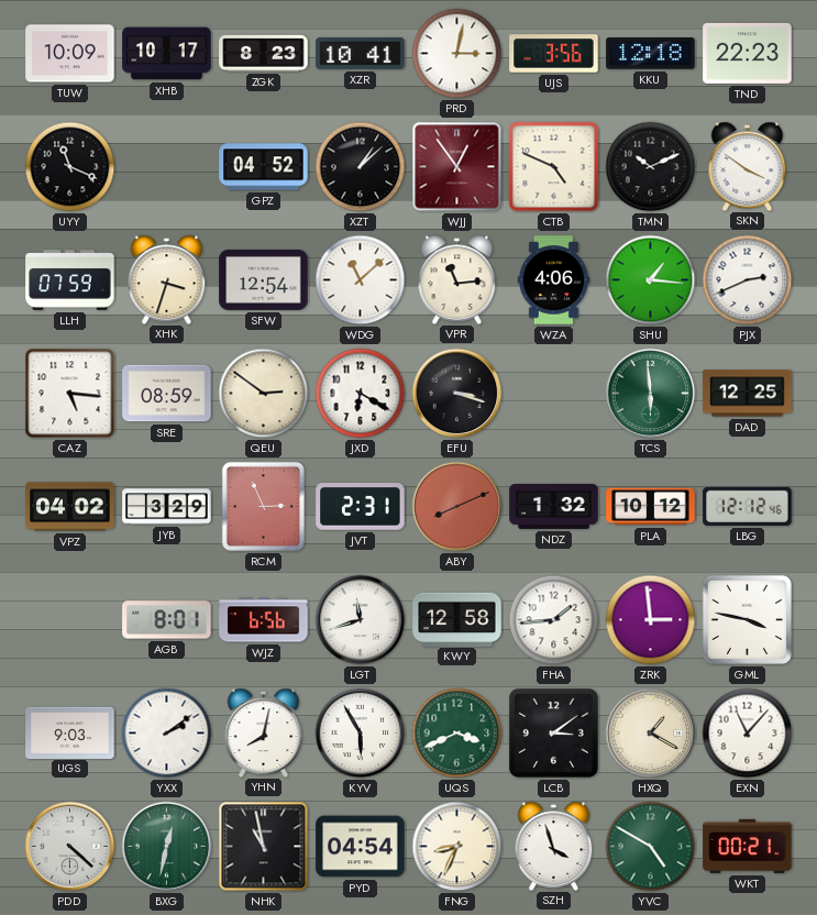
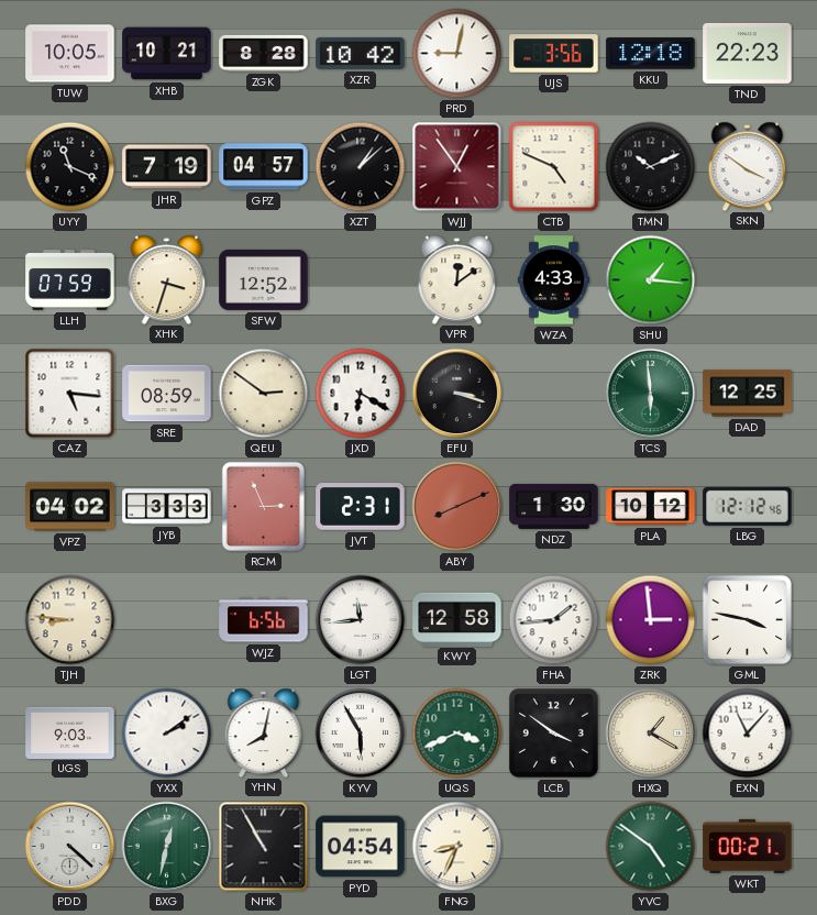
TUW: 10:09 -> 10:05 (70, 54)
XHB: 10:17 -> 10:21 (167, 54)
ZGK: 8:23 -> 8:28 (264, 53)
XZR: 10:41 -> 10:42 (361, 53)
PRD: 3:02 -> 9:02 (457, 54)
JHR: none -> 7:19 (167, 167)
GPZ: 04:52 -> 04:57 (264, 167)
SFW: 12:54 -> 12:52 (264, 279)
WDG: 11:08 -> none (361, 280)
VPR: 11:14 -> 12:09 (457, 279)
WZA: 4:06 -> 4:33 (553, 280)
PJX: 2:41 -> none (748, 280)
JYB: 3:29 -> 3:33 (167, 507)
NDZ: 1:32 -> 1:30 (554, 506)
TJH: none -> 8:46 (70, 620)
AGB: 8:01 -> none (167, 620)
LGT: 11:42 -> 11:44 (361, 620)
LCB: 3:09 -> 3:51 (553, 732)
NHK: 10:58 -> 10:55 (264, 847)
SZH: 3:57 -> none (554, 846)
YVC: 4:50 -> 4:51 (651, 847)
